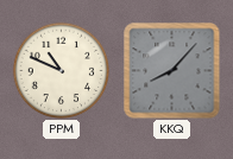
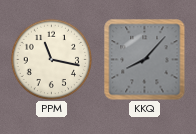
PPM: 10:49 -> 11:17 (51, 59)
